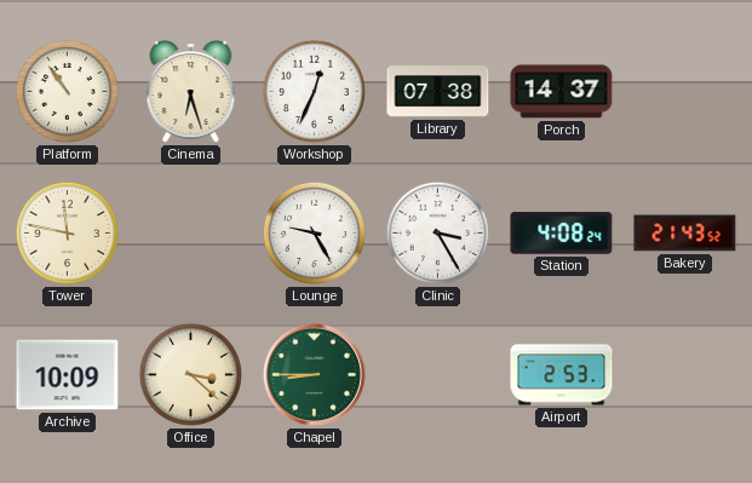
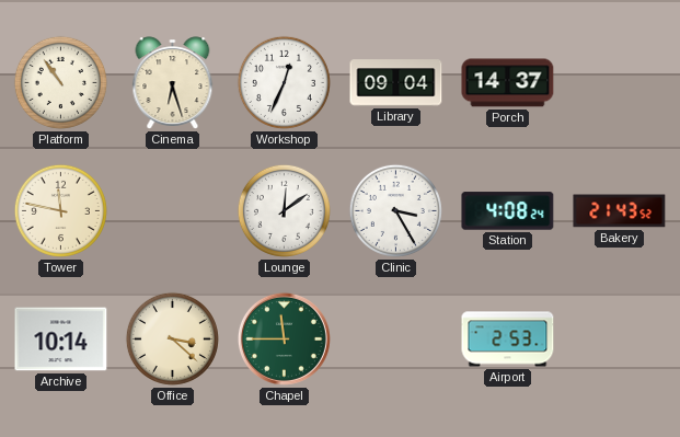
Library: 07:38 -> 09:04 (396, 83)
Lounge: 9:25 -> 12:09 (284, 210)
Archive: 10:09 -> 10:14 (61, 340)
Chapel: 8:45 -> 11:45 (284, 338)
